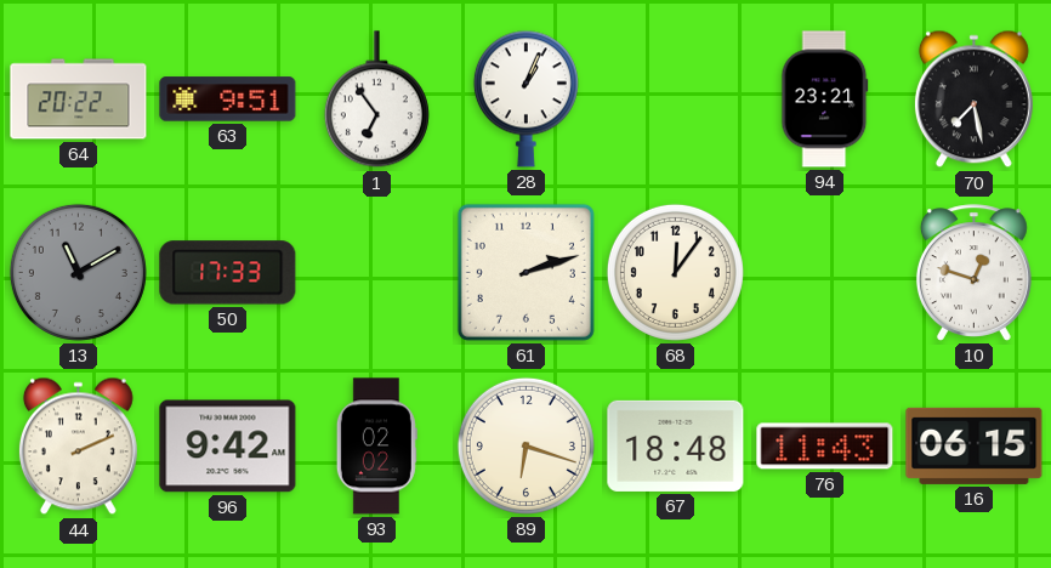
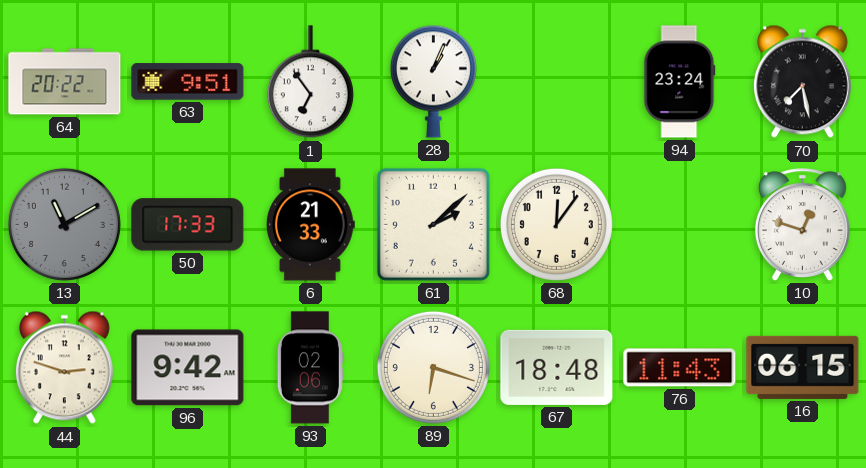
94: 23:21 -> 23:24 (680, 82)
6: none -> 21:33 (310, 225)
61: 2:12 -> 2:08 (433, 224)
44: 2:11 -> 2:48 (64, 368)
93: 02:02 -> 02:06 (310, 368)
